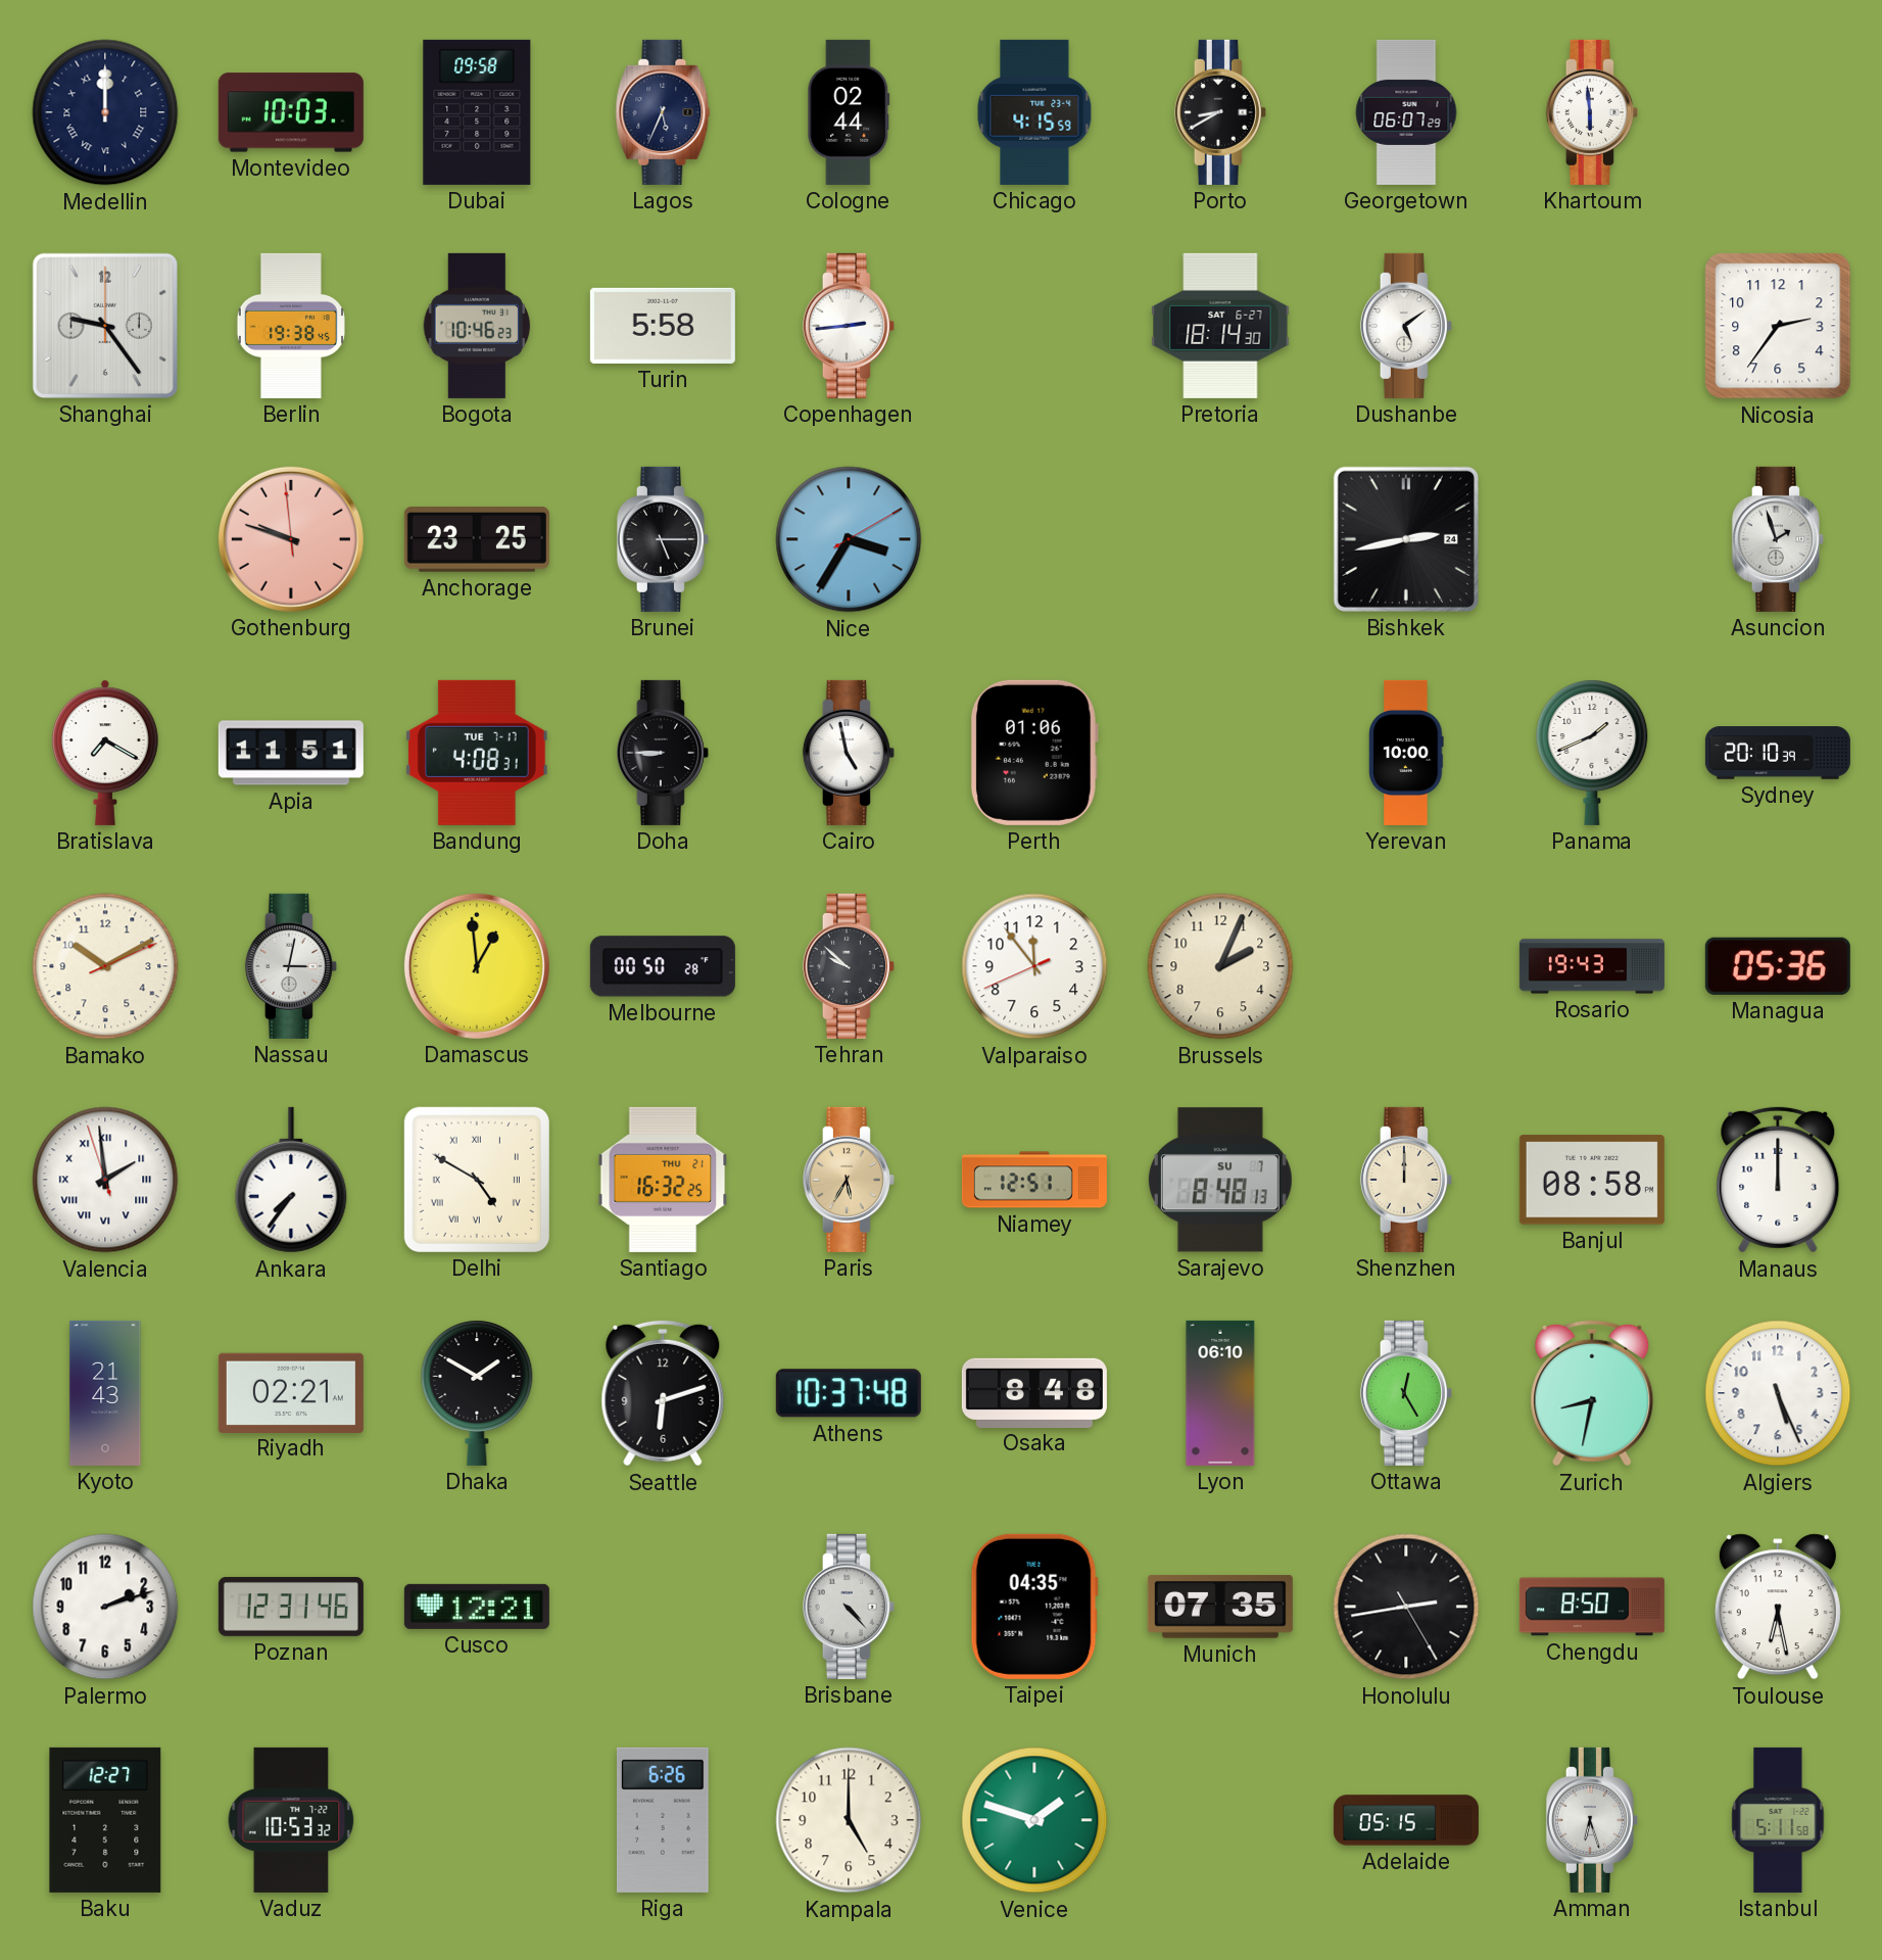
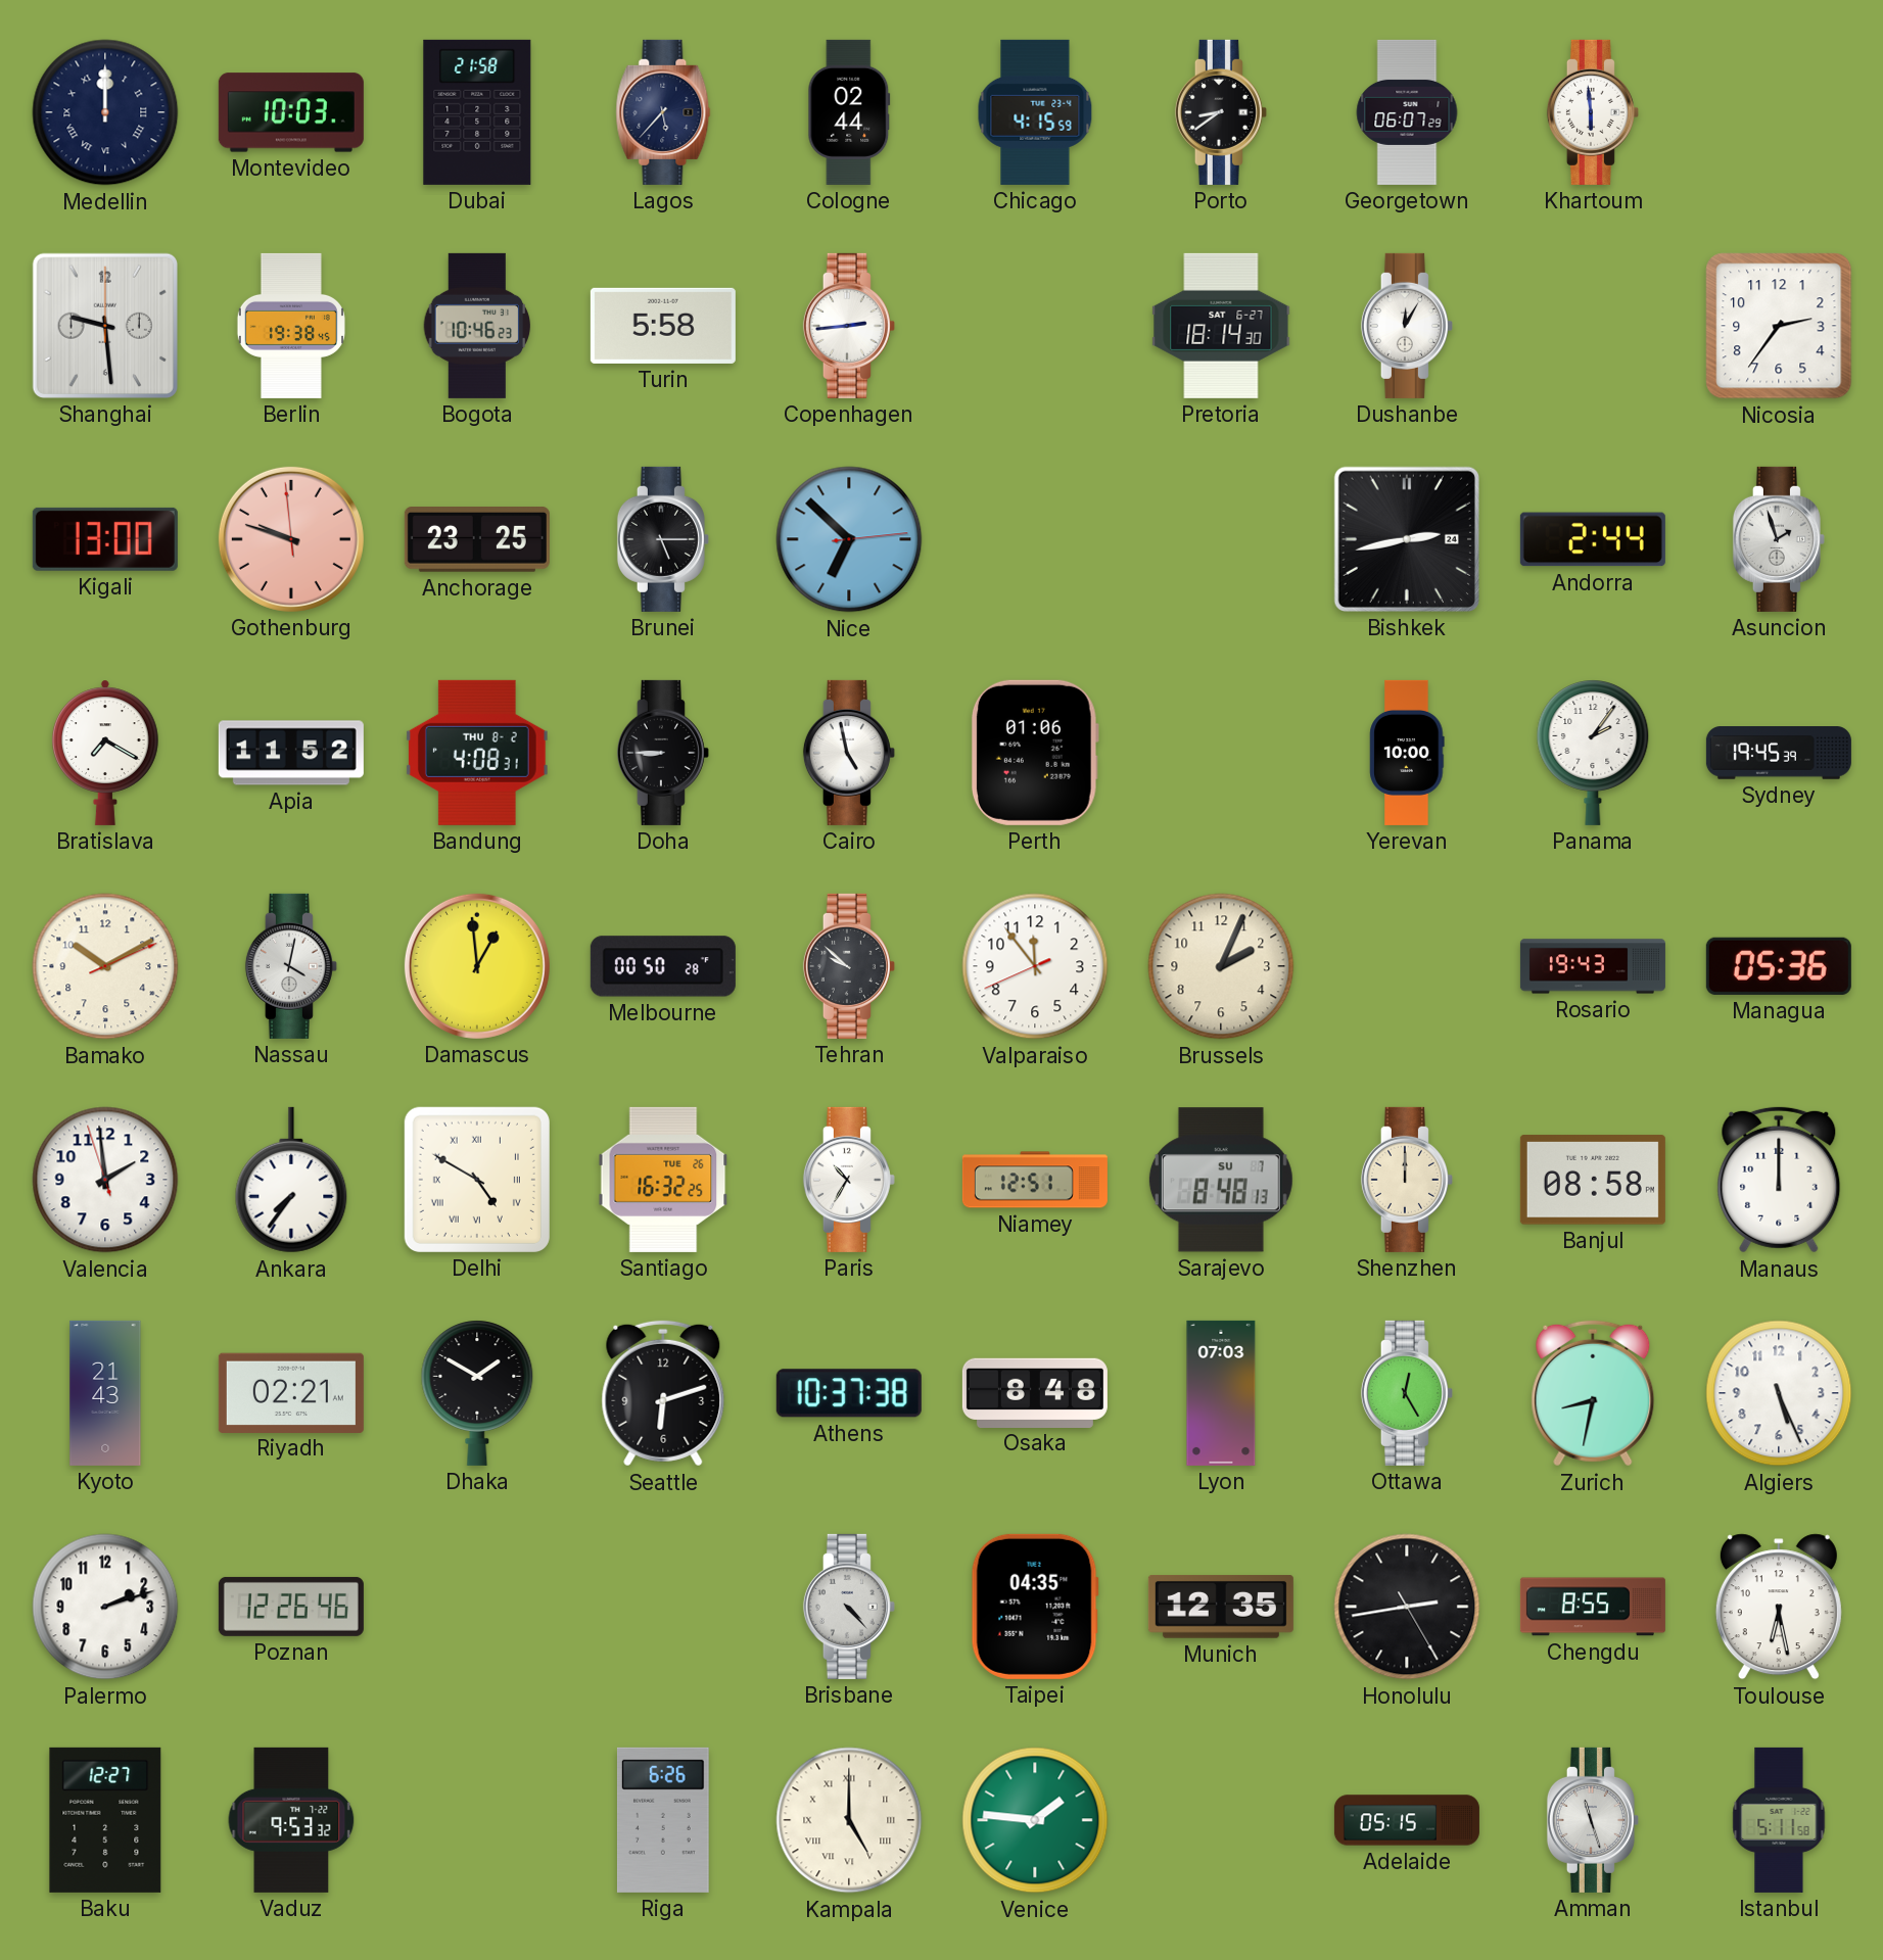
Dubai: 09:58 -> 21:58 (477, 112)
Lagos: 5:34 -> 5:37 (663, 112)
Porto: 8:40 -> 8:39 (1221, 112)
Shanghai: 9:24 -> 9:29 (105, 326)
Dushanbe: 5:09 -> 12:05 (1407, 326)
Kigali: none -> 13:00 (105, 539)
Nice: 3:35 -> 6:52 (849, 539)
Andorra: none -> 2:44 (1593, 539)
Apia: 11:51 -> 11:52 (291, 753)
Bandung date: TUE 7-17 -> THU 8-2 (477, 753)
Panama: 1:41 -> 2:06 (1593, 753)
Sydney: 20:10 -> 19:45 (1779, 753)
Nassau: 3:02 -> 4:02 (291, 966)
Valencia numerals: Roman -> Arabic (105, 1180)
Santiago date: THU 21 -> TUE 26 (663, 1180)
Paris: 5:35 -> 10:35 (849, 1180)
Paris dial: champagne -> white (849, 1180)
Athens: 10:37:48 -> 10:37:38 (849, 1393)
Lyon: 06:10 -> 07:03 (1221, 1393)
Poznan: 12:31 -> 12:26 (291, 1607)
Cusco: 12:21 -> none (477, 1607)
Munich: 07:35 -> 12:35 (1221, 1608)
Chengdu: 8:50 -> 8:55 (1593, 1607)
Vaduz: 10:53 -> 9:53 (291, 1820)
Kampala numerals: Arabic -> Roman (849, 1820)
Venice: 1:48 -> 1:46 (1035, 1820)
Amman: 6:27 -> 11:27 (1593, 1820)
